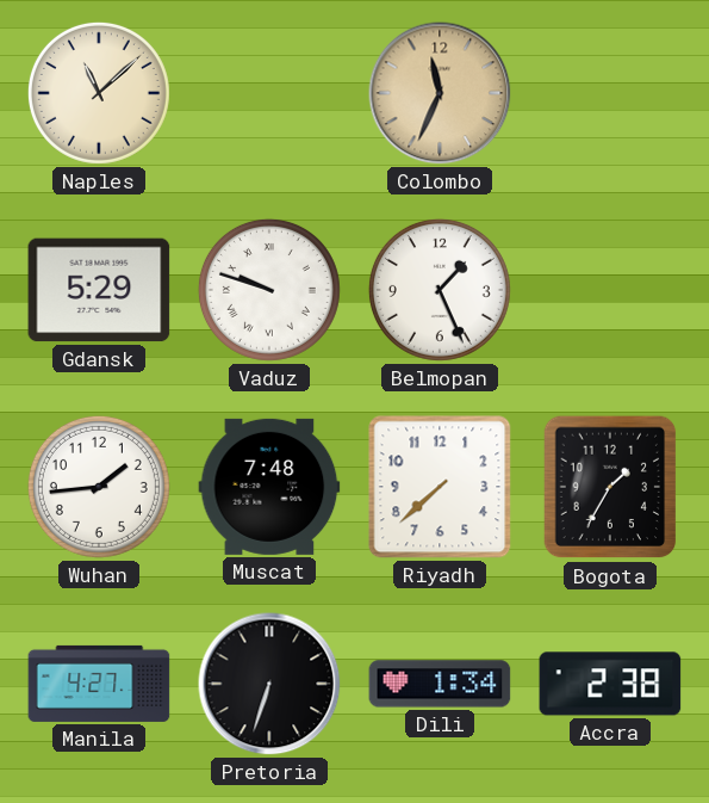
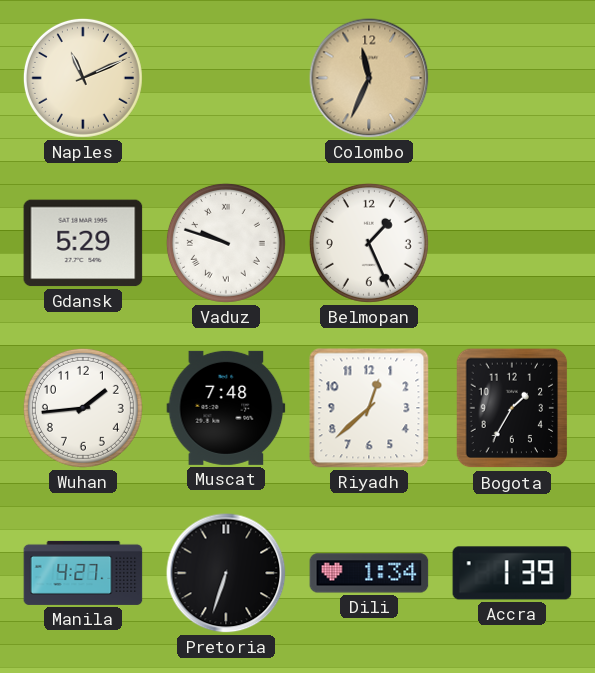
Naples: 11:08 -> 11:11 (83, 78)
Riyadh: 7:38 -> 12:38 (369, 408)
Accra: 2:38 -> 1:39 (512, 573)
